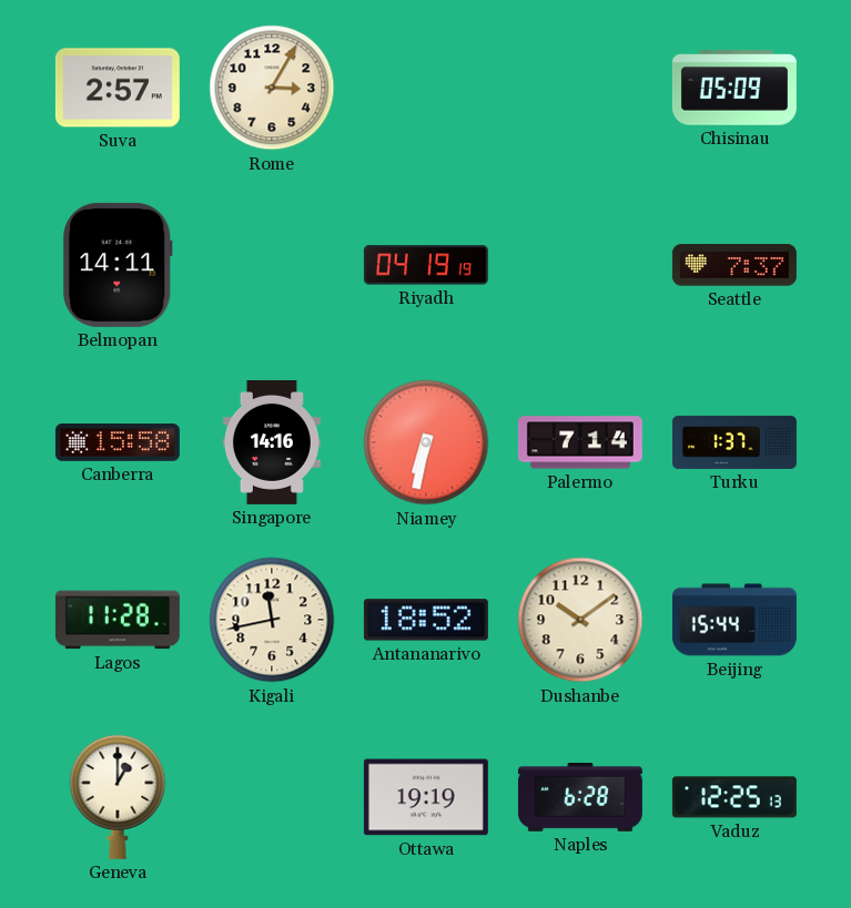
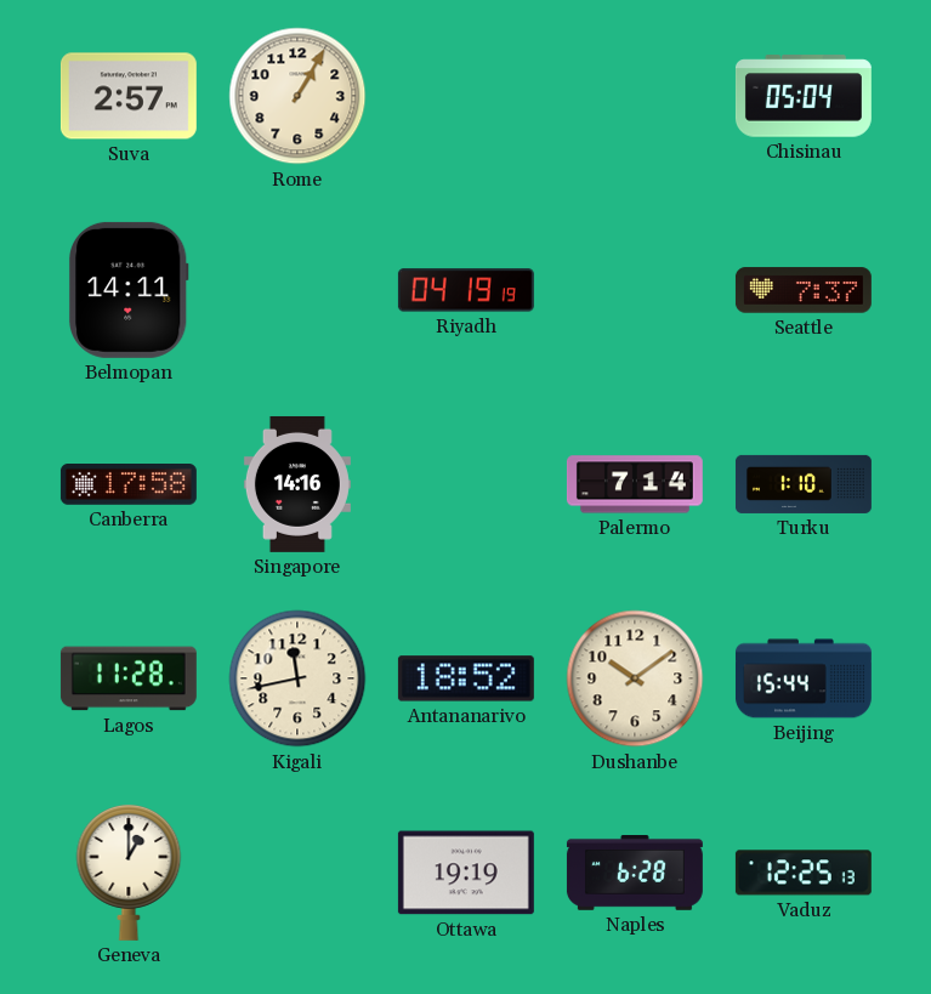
Rome: 3:05 -> 1:05 (297, 96)
Chisinau: 05:09 -> 05:04 (804, 96)
Canberra: 15:58 -> 17:58 (129, 485)
Niamey: 6:32 -> none (426, 442)
Turku: 1:37 -> 1:10 (804, 484)
